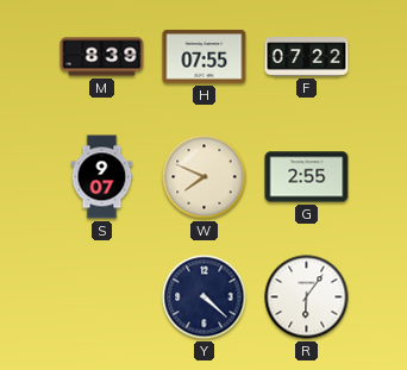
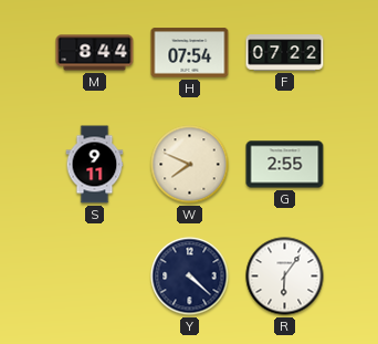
M: 8:39 -> 8:44 (95, 53)
H: 07:55 -> 07:54 (190, 53)
S: 9:07 -> 9:11 (95, 165)
